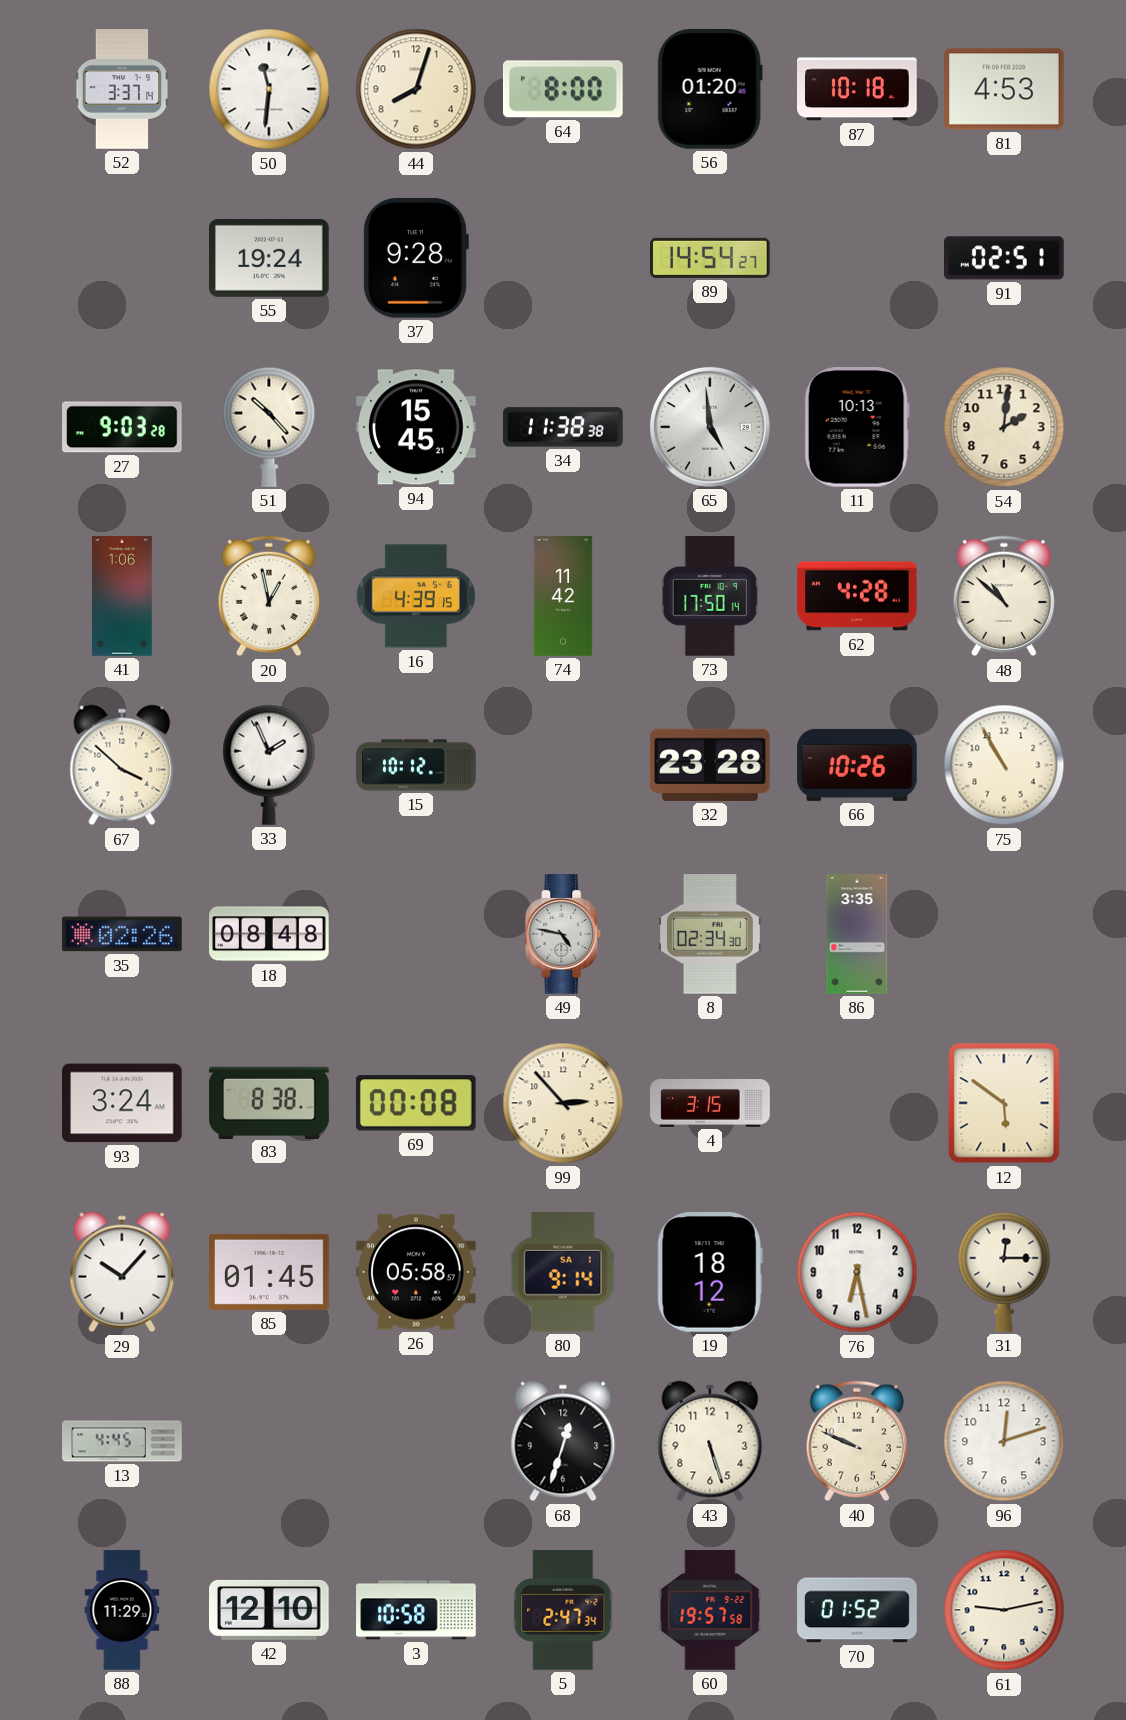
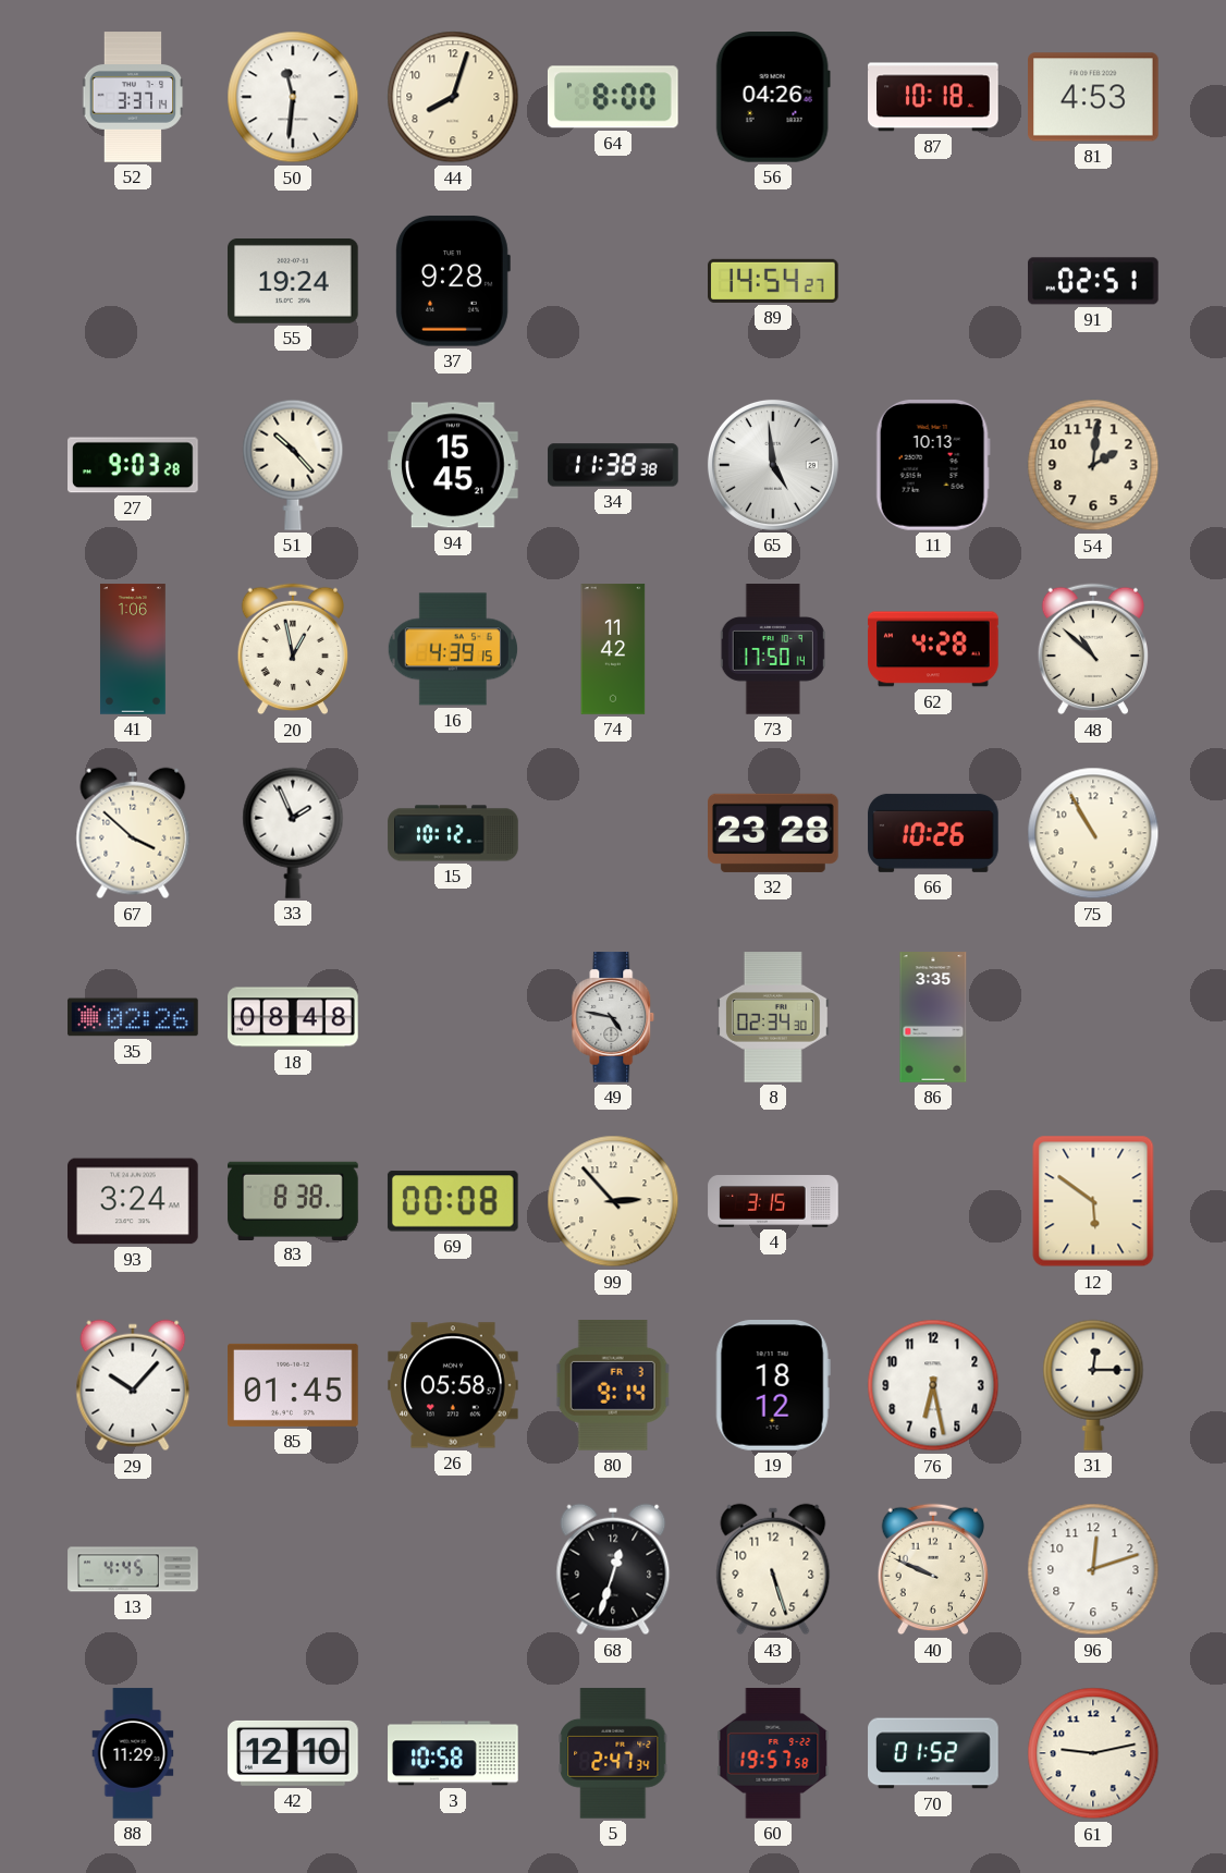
56: 01:20 -> 04:26 (773, 98)
80 date: SA 1 -> FR 3 (613, 1386)
